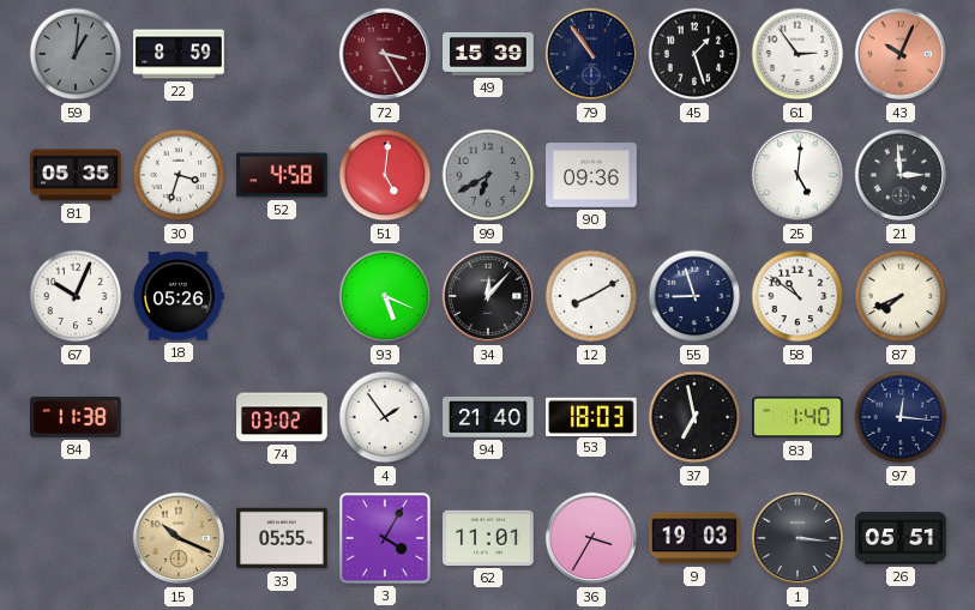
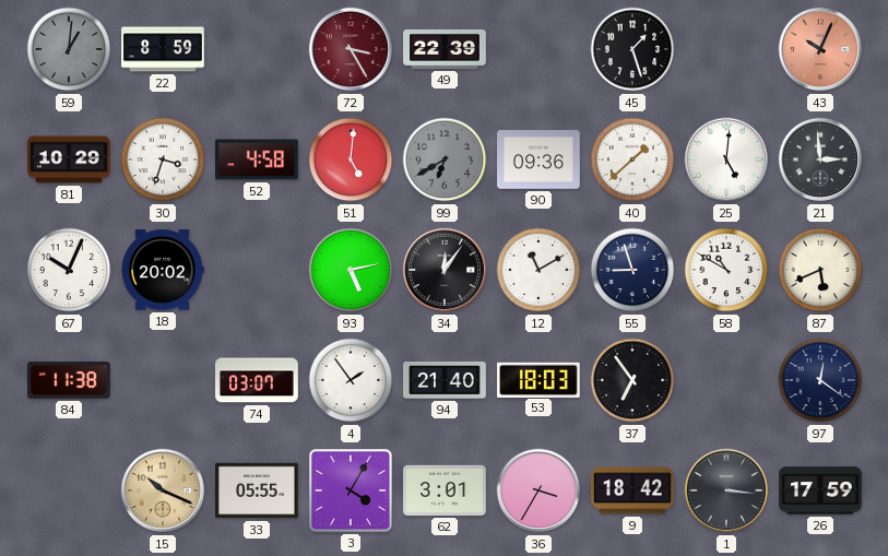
49: 15:39 -> 22:39 (445, 49)
79: 10:54 -> none (591, 54)
61: 2:54 -> none (798, 54)
81: 05:35 -> 10:29 (69, 159)
40: none -> 1:38 (632, 159)
18: 05:26 -> 20:02 (163, 270)
93: 5:19 -> 5:13 (351, 270)
34: 12:07 -> 12:06 (445, 270)
12: 8:10 -> 11:10 (538, 270)
58: 10:51 -> 10:50 (726, 270)
87: 7:41 -> 5:41 (820, 270)
74: 03:02 -> 03:07 (257, 380)
37: 6:58 -> 6:54 (632, 380)
83: 1:40 -> none (798, 417)
97: 12:16 -> 12:21 (820, 380)
62: 11:01 -> 3:01 (446, 490)
9: 19:03 -> 18:42 (634, 490)
26: 05:51 -> 17:59 (820, 490)
